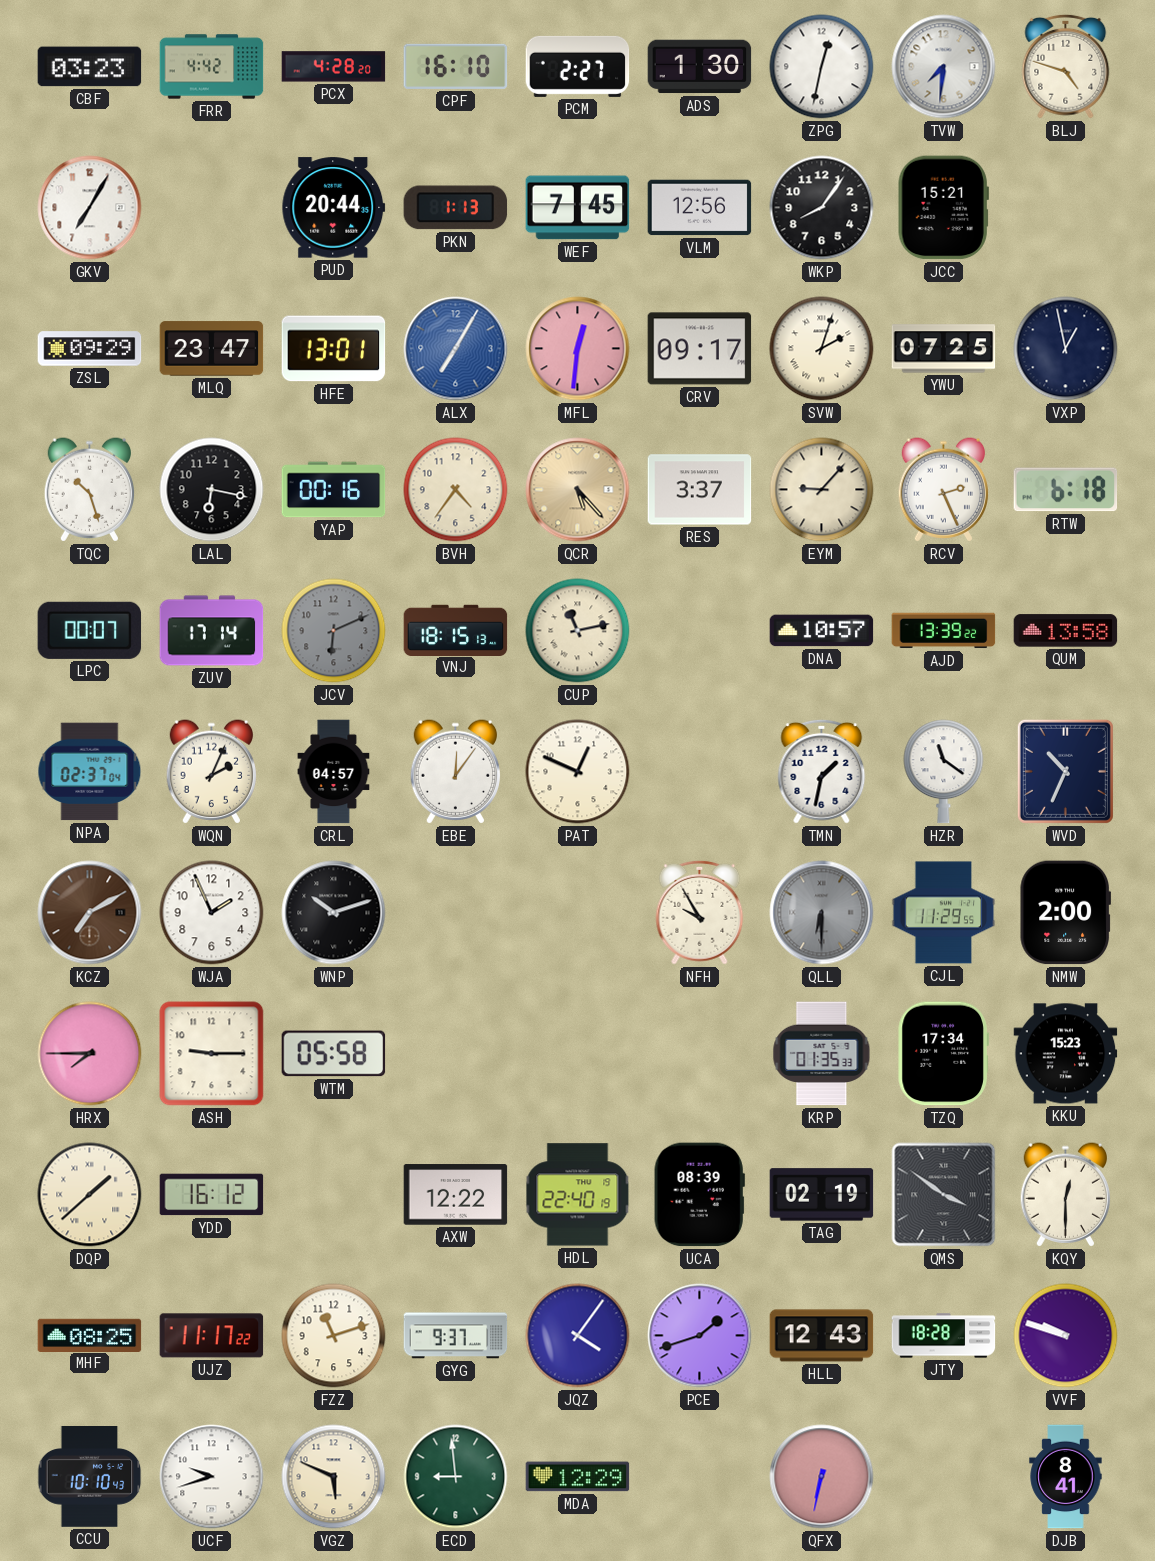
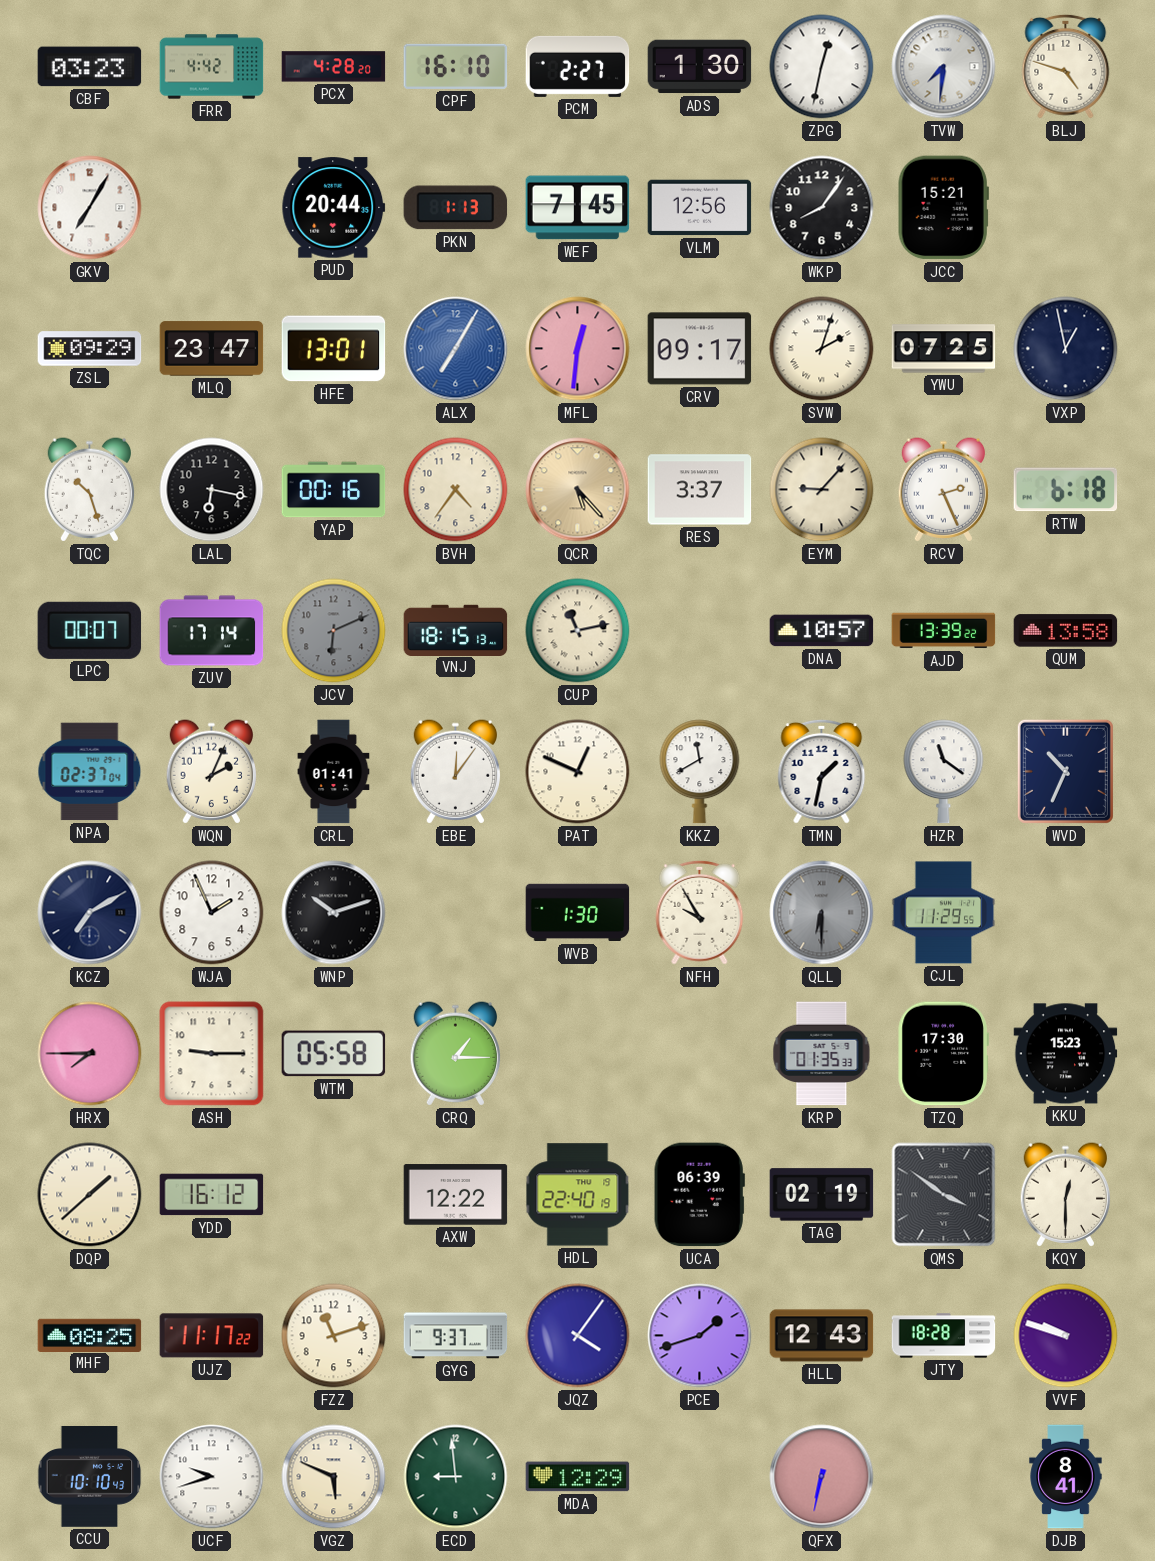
CRL: 04:57 -> 01:41 (334, 772)
KKZ: none -> 11:40 (700, 772)
KCZ dial: brown -> navy (90, 913)
WVB: none -> 1:30 (578, 913)
NMW: 2:00 -> none (1065, 913)
CRQ: none -> 1:15 (455, 1054)
TZQ: 17:34 -> 17:30 (943, 1054)
UCA: 08:39 -> 06:39 (699, 1195)
